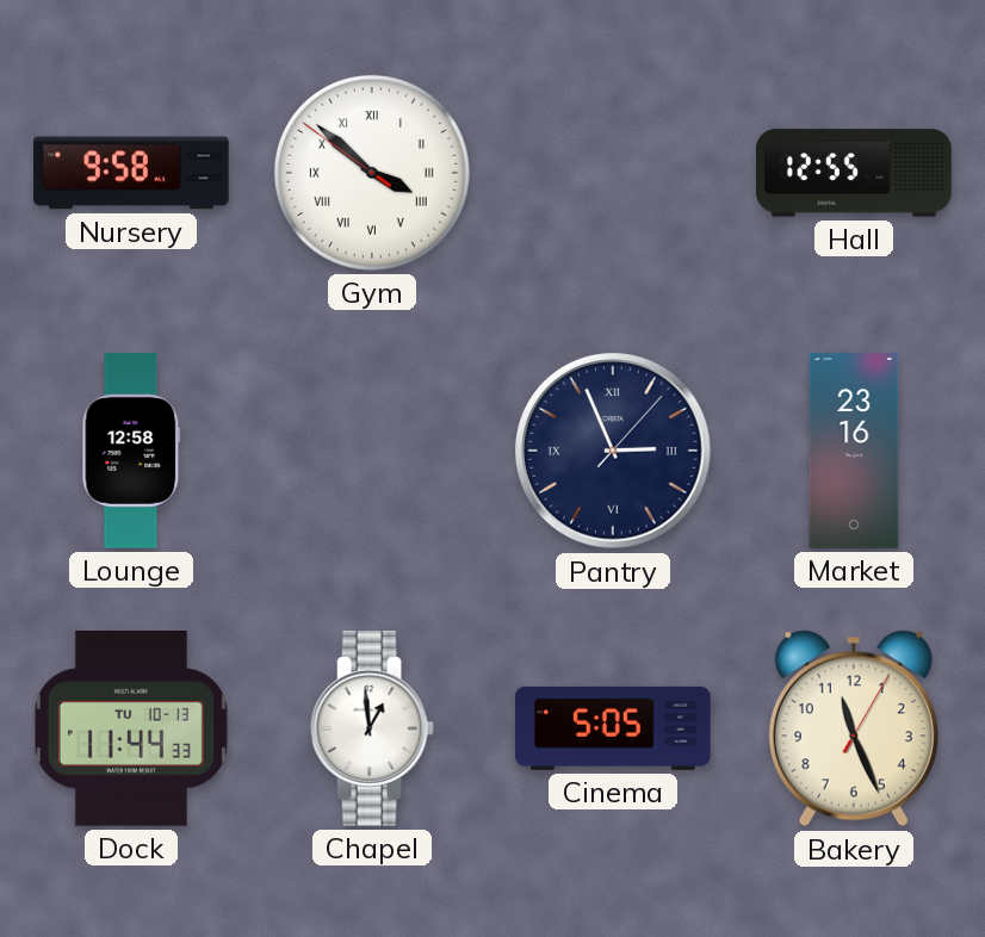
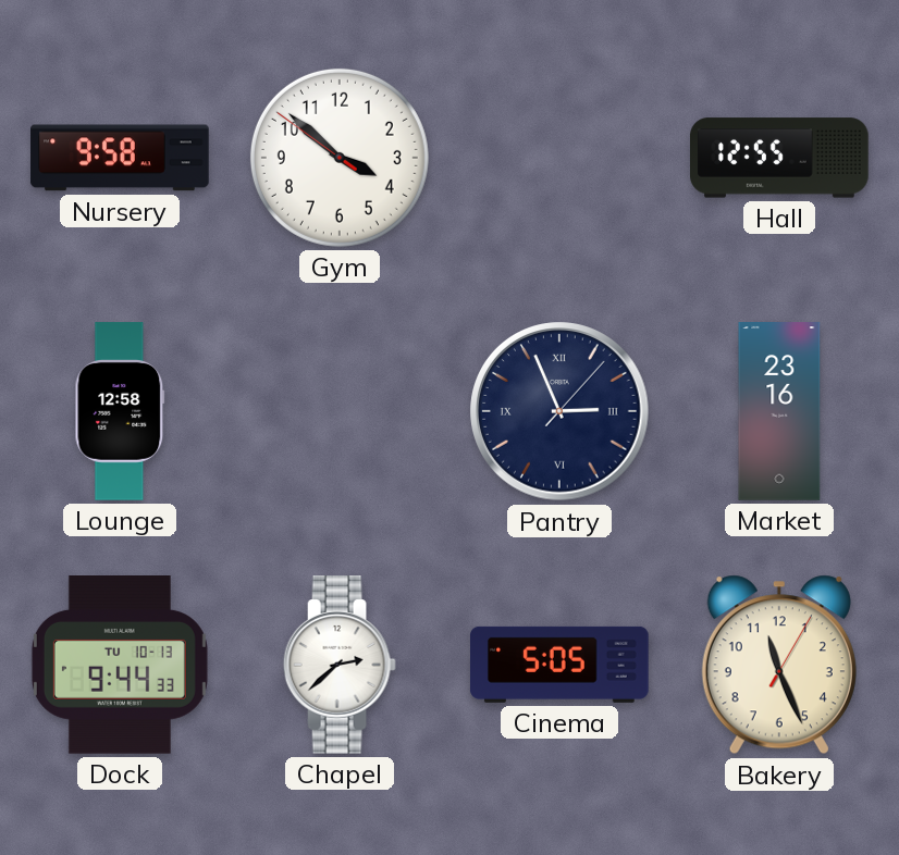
Gym numerals: Roman -> Arabic (340, 158)
Dock: 11:44 -> 9:44 (120, 666)
Chapel: 12:59 -> 2:38 (340, 666)
